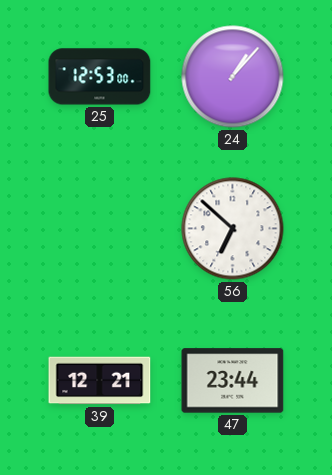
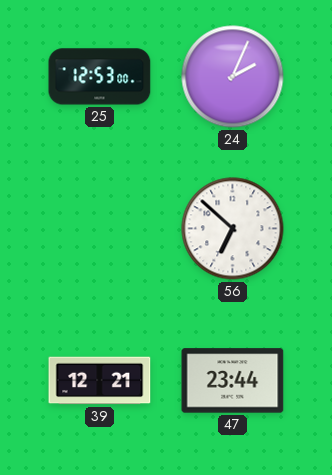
24: 1:07 -> 2:04 (233, 77)
